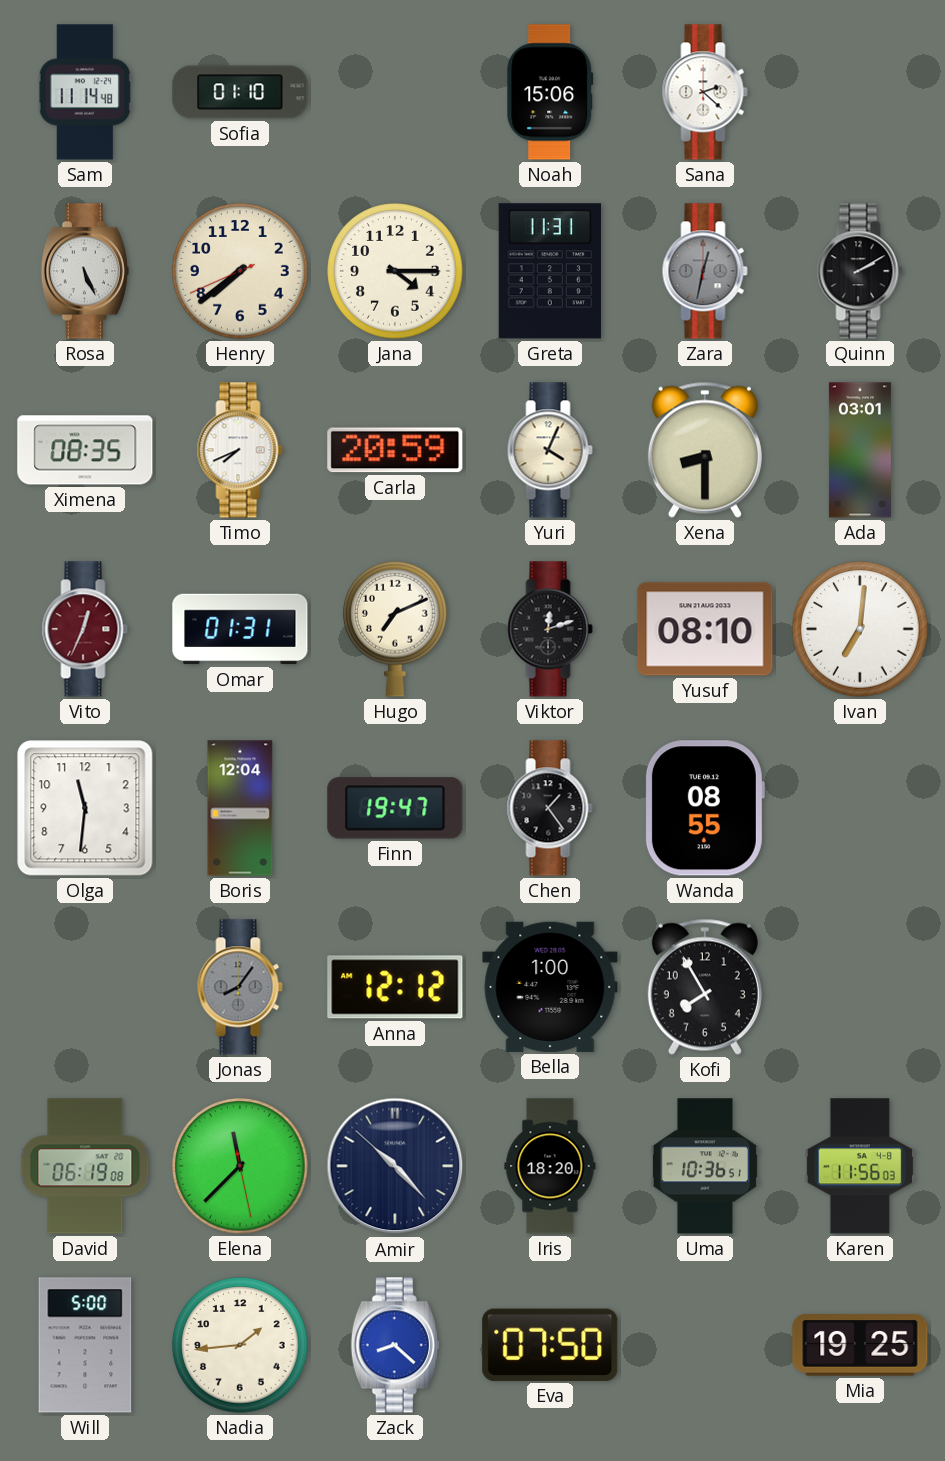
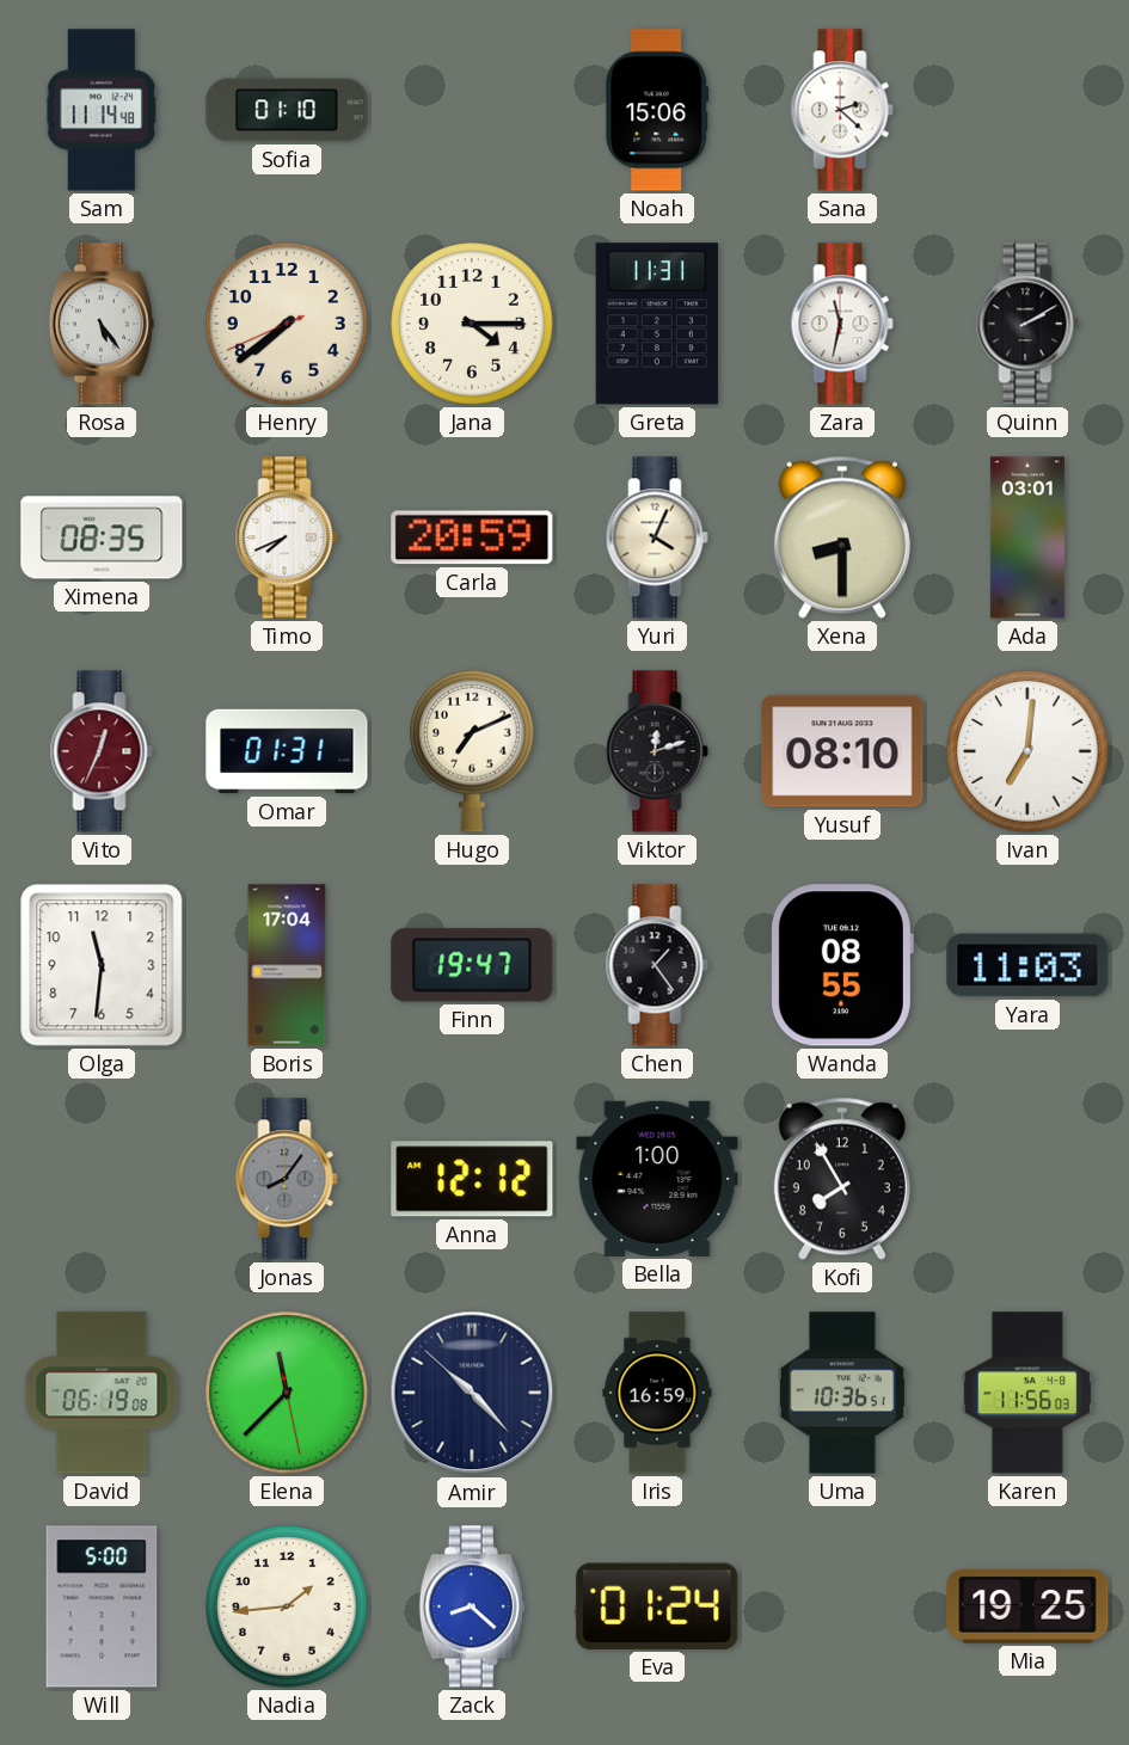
Rosa: 5:26 -> 5:24 (102, 324)
Zara: 12:32 -> 11:32 (842, 324)
Zara dial: grey -> white (842, 324)
Boris: 12:04 -> 17:04 (287, 965)
Yara: none -> 11:03 (1027, 965)
Iris: 18:20 -> 16:59 (657, 1393)
Eva: 07:50 -> 01:24 (657, 1606)
